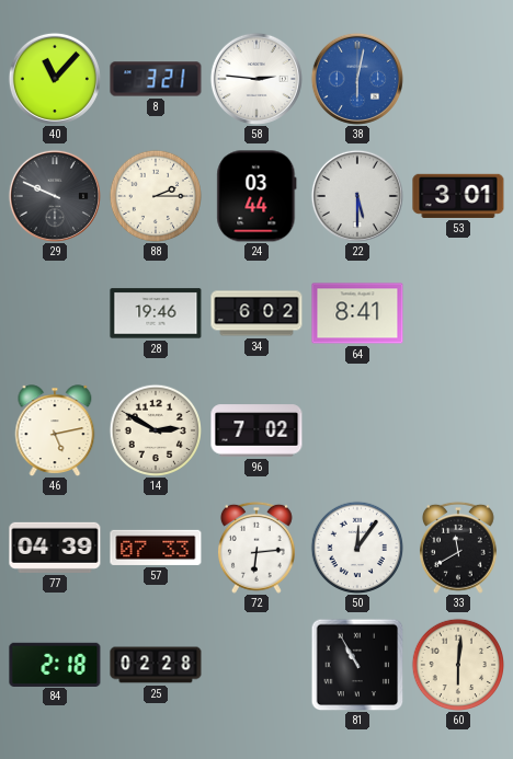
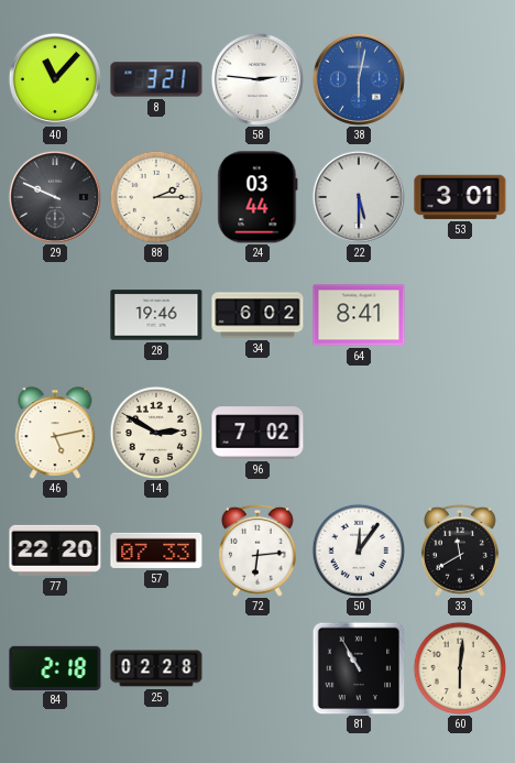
77: 04:39 -> 22:20 (55, 551)
